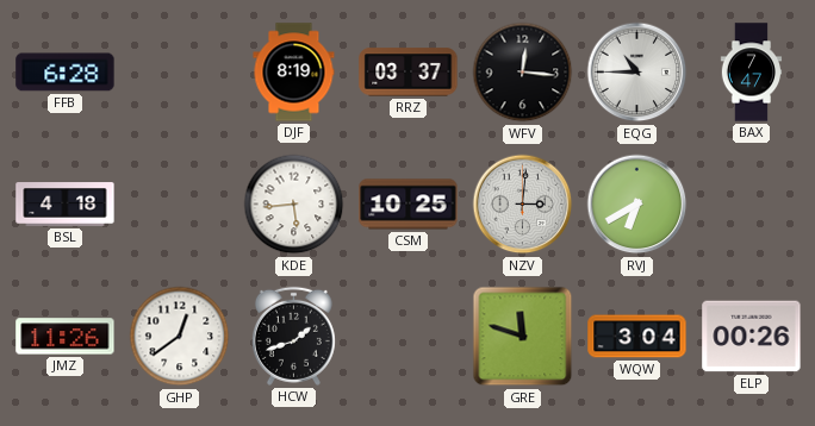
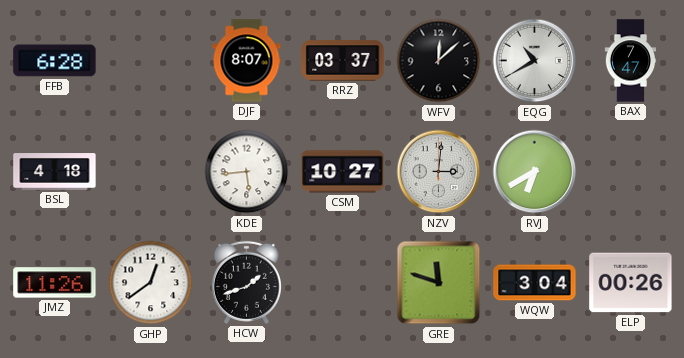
DJF: 8:19 -> 8:07 (247, 61)
WFV: 12:16 -> 12:08 (439, 61)
EQG: 10:45 -> 10:40 (535, 61)
CSM: 10:25 -> 10:27 (343, 172)
